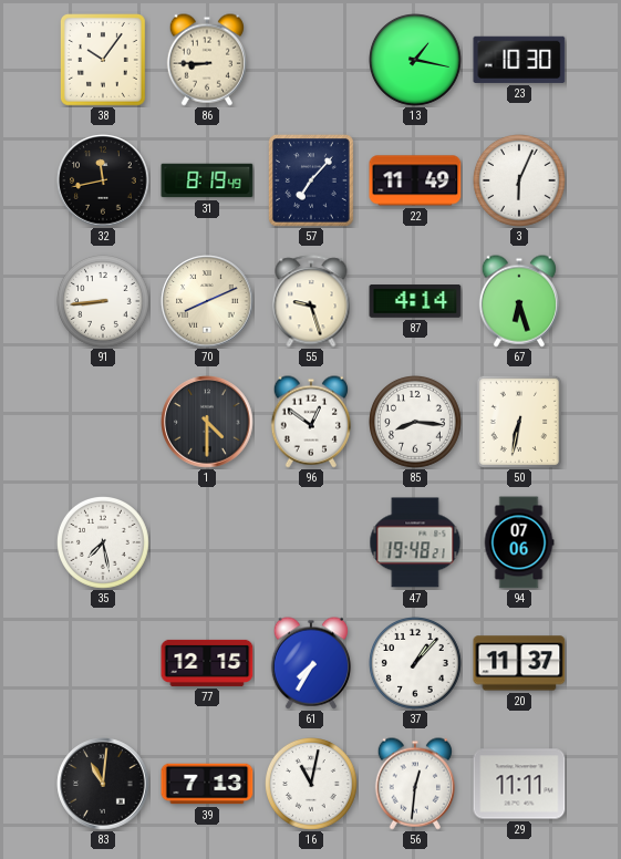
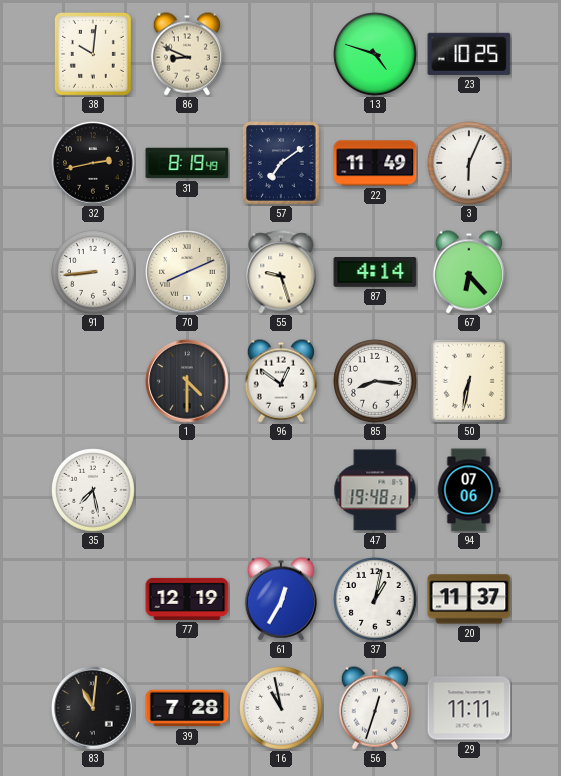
38: 10:06 -> 10:01 (94, 55)
86: 8:45 -> 8:49 (186, 54)
13: 1:17 -> 4:48 (376, 55)
23: 10:30 -> 10:25 (469, 54)
32: 11:43 -> 2:43 (93, 163)
57: 7:07 -> 7:09 (282, 164)
67: 6:27 -> 6:23 (468, 272)
77: 12:15 -> 12:19 (187, 599)
61: 7:35 -> 12:35 (280, 599)
37: 1:07 -> 1:02 (376, 600)
39: 7:13 -> 7:28 (187, 708)
16: 11:02 -> 10:58 (282, 709)
56: 12:31 -> 12:33 (374, 708)
